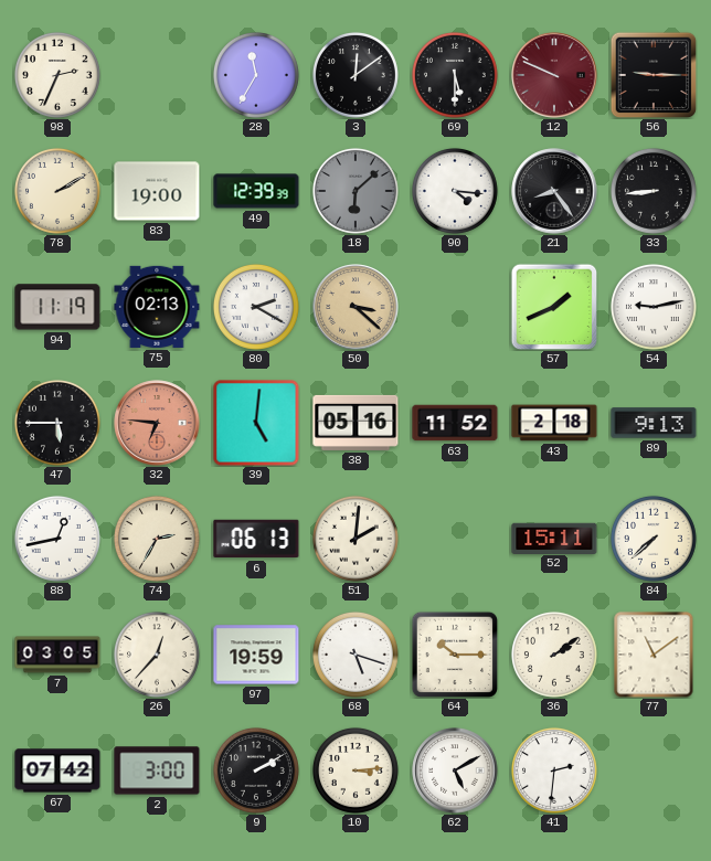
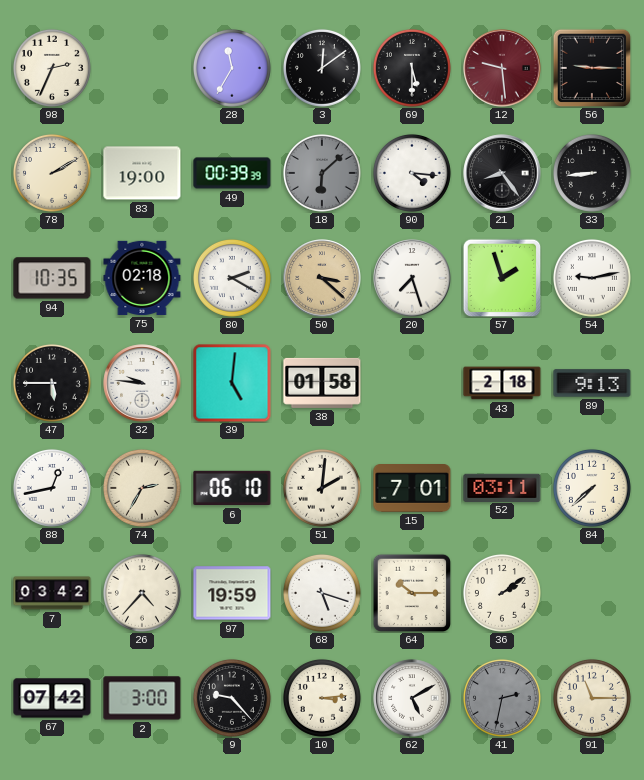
12: 9:49 -> 9:29 (502, 68)
49: 12:39 -> 00:39 (232, 173)
94: 11:19 -> 10:35 (52, 278)
75: 02:13 -> 02:18 (142, 278)
20: none -> 7:27 (412, 278)
57: 1:41 -> 1:57 (502, 278)
32: 6:46 -> 9:46 (142, 383)
32 dial: salmon -> white (142, 383)
38: 05:16 -> 01:58 (322, 383)
63: 11:52 -> none (455, 423)
6: 06:13 -> 06:10 (232, 488)
15: none -> 7:01 (412, 489)
52: 15:11 -> 03:11 (502, 487)
7: 03:05 -> 03:42 (52, 593)
26: 12:37 -> 4:37 (142, 593)
77: 11:09 -> none (654, 655)
9: 2:10 -> 9:23 (232, 698)
41: 2:31 -> 2:32 (502, 698)
41 dial: white -> grey (502, 698)
91: none -> 11:15 (592, 698)
